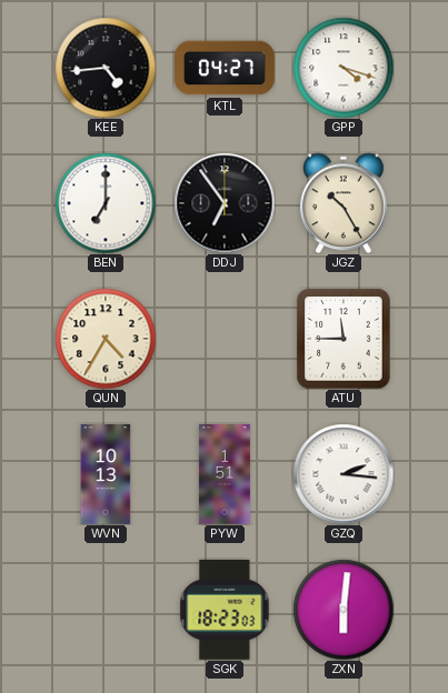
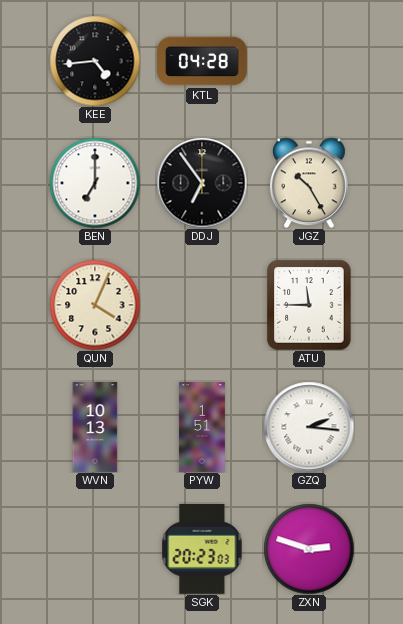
KTL: 04:27 -> 04:28 (203, 61)
GPP: 4:18 -> none (344, 68)
QUN: 4:35 -> 4:04 (95, 305)
SGK: 18:23 -> 20:23 (202, 549)
ZXN: 6:01 -> 2:48 (309, 549)
